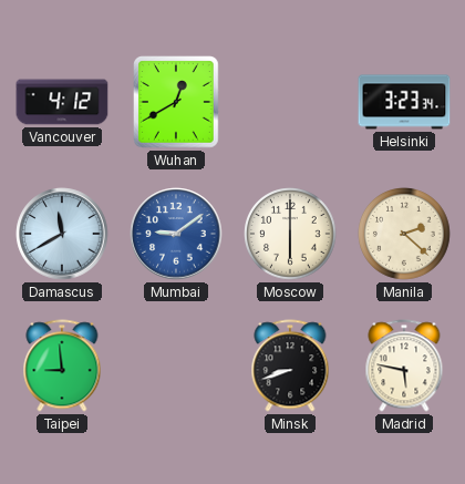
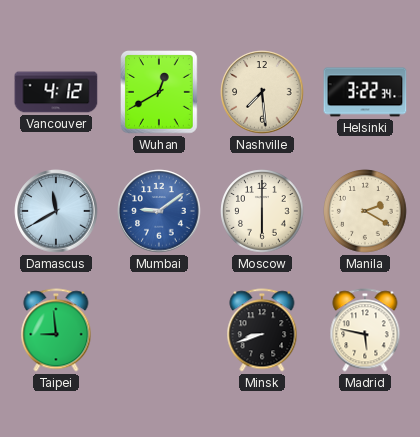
Nashville: none -> 7:29 (262, 92)
Helsinki: 3:23 -> 3:22 (365, 92)
Manila: 2:22 -> 2:20 (365, 211)
